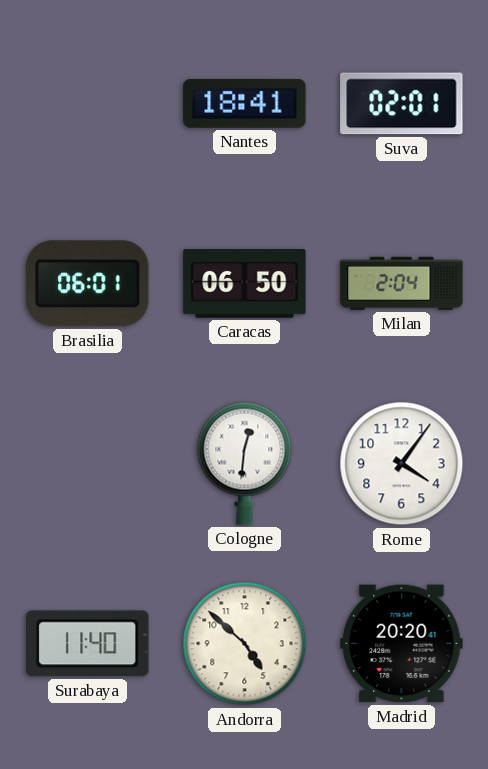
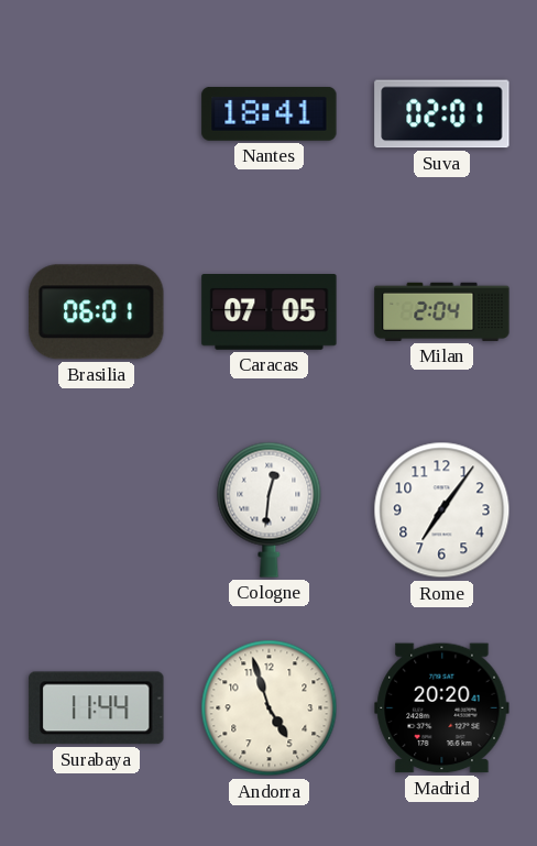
Caracas: 06:50 -> 07:05 (270, 312)
Rome: 4:06 -> 7:06 (442, 510)
Surabaya: 11:40 -> 11:44 (97, 708)
Andorra: 4:52 -> 4:57 (270, 708)
